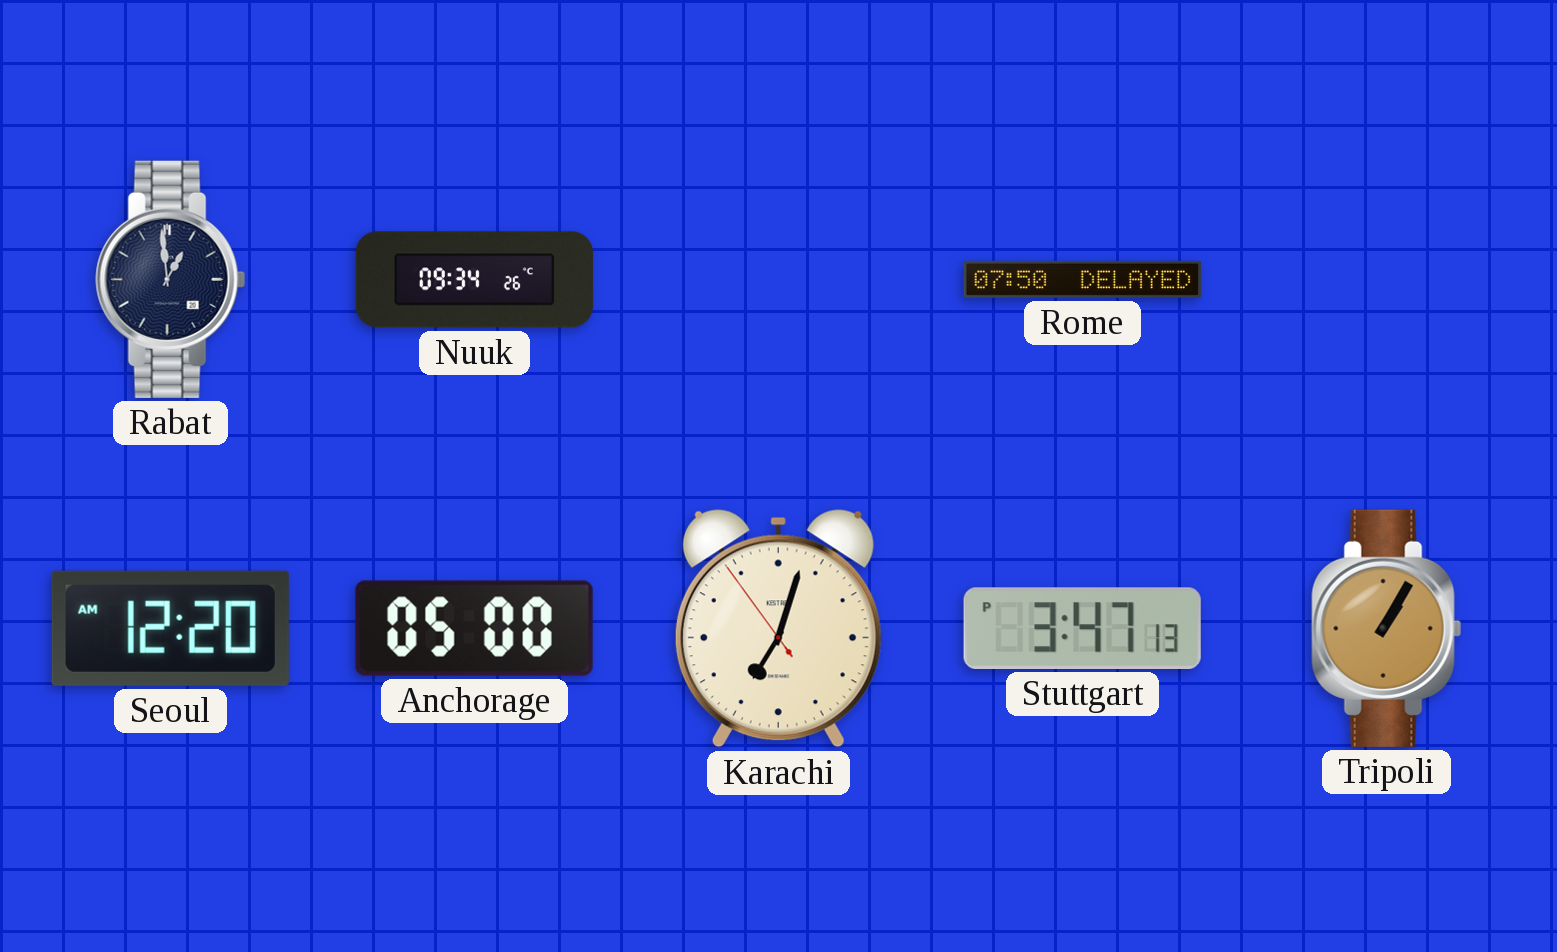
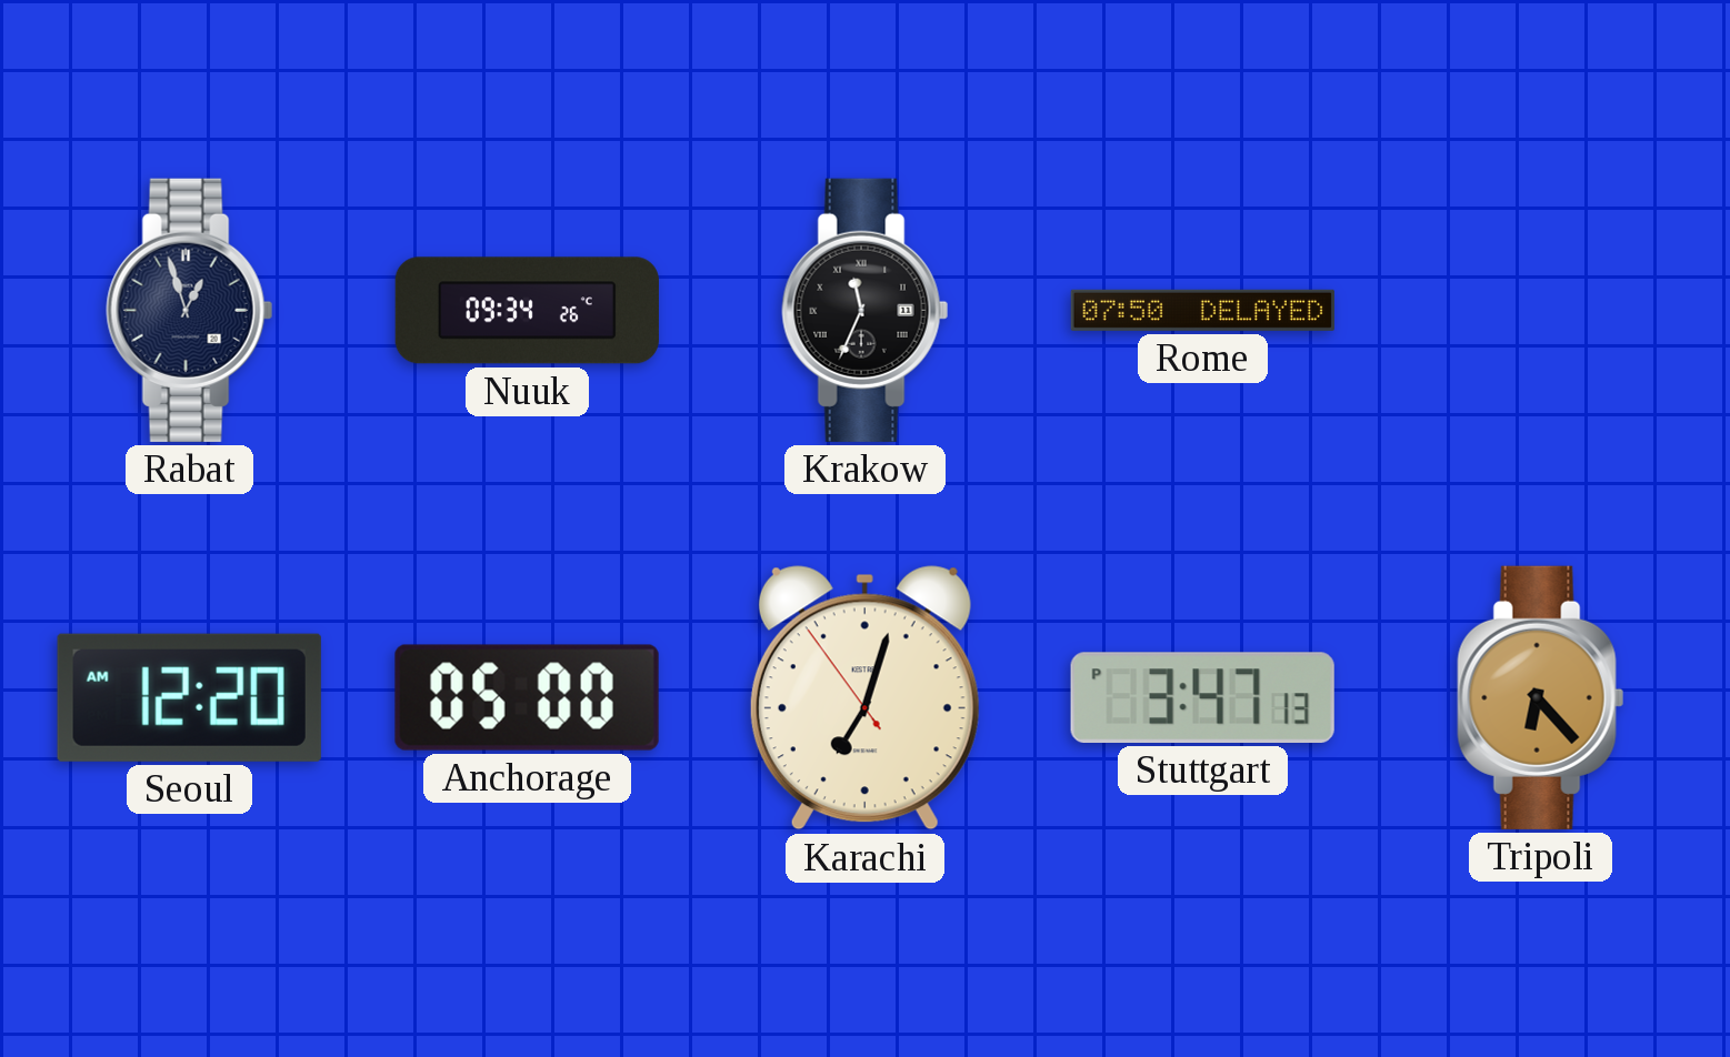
Rabat: 12:59 -> 12:57 (190, 310)
Krakow: none -> 11:34 (866, 310)
Tripoli: 1:05 -> 6:23 (1541, 697)
